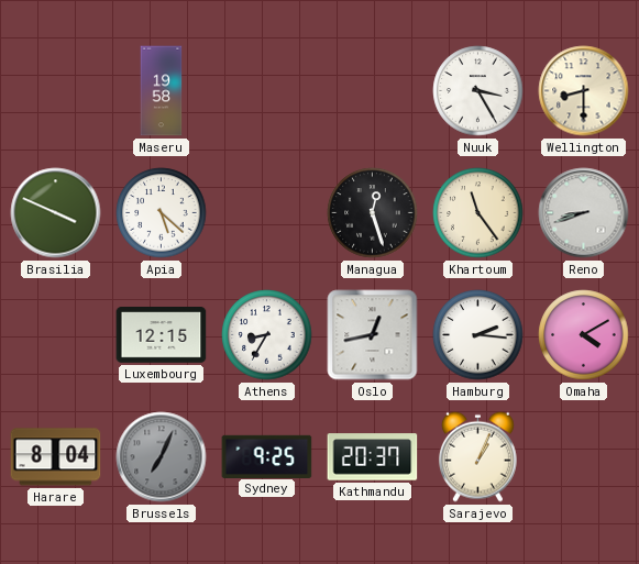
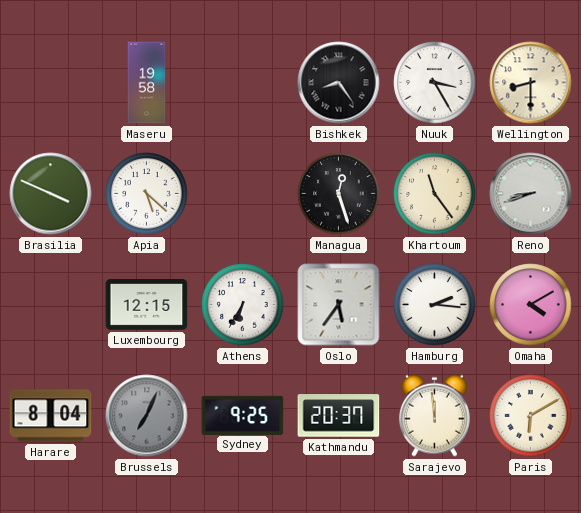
Bishkek: none -> 8:24 (339, 83)
Athens: 8:35 -> 6:35 (243, 305)
Oslo: 12:43 -> 5:36 (339, 305)
Sarajevo: 1:04 -> 11:59 (434, 415)
Paris: none -> 6:10 (531, 416)
